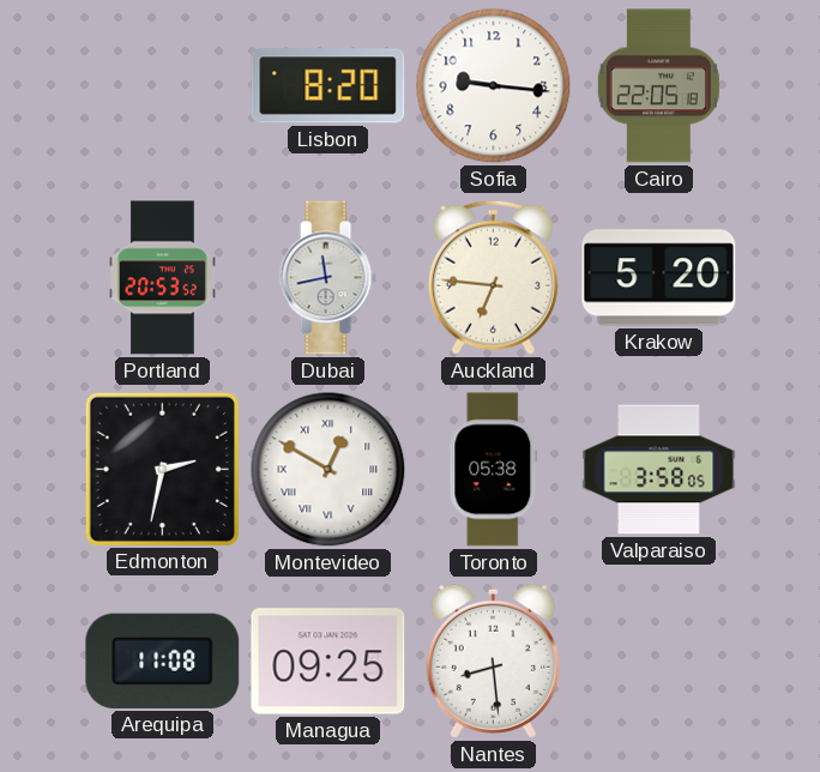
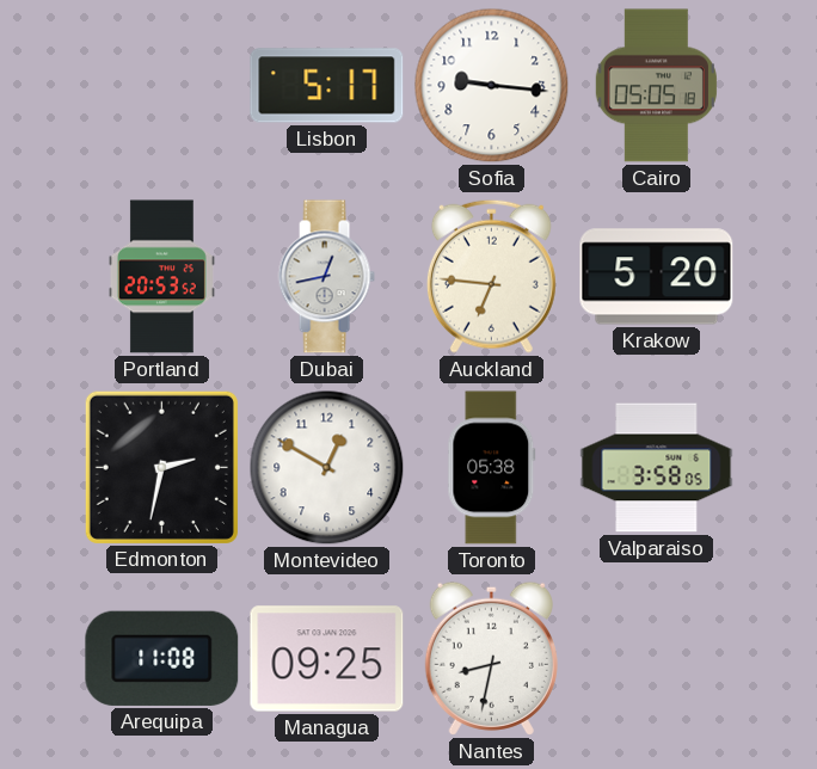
Lisbon: 8:20 -> 5:17 (327, 86)
Cairo: 22:05 -> 05:05 (656, 86)
Dubai: 11:43 -> 12:43 (326, 277)
Montevideo numerals: Roman -> Arabic (327, 468)
Nantes: 8:29 -> 8:32 (491, 658)
